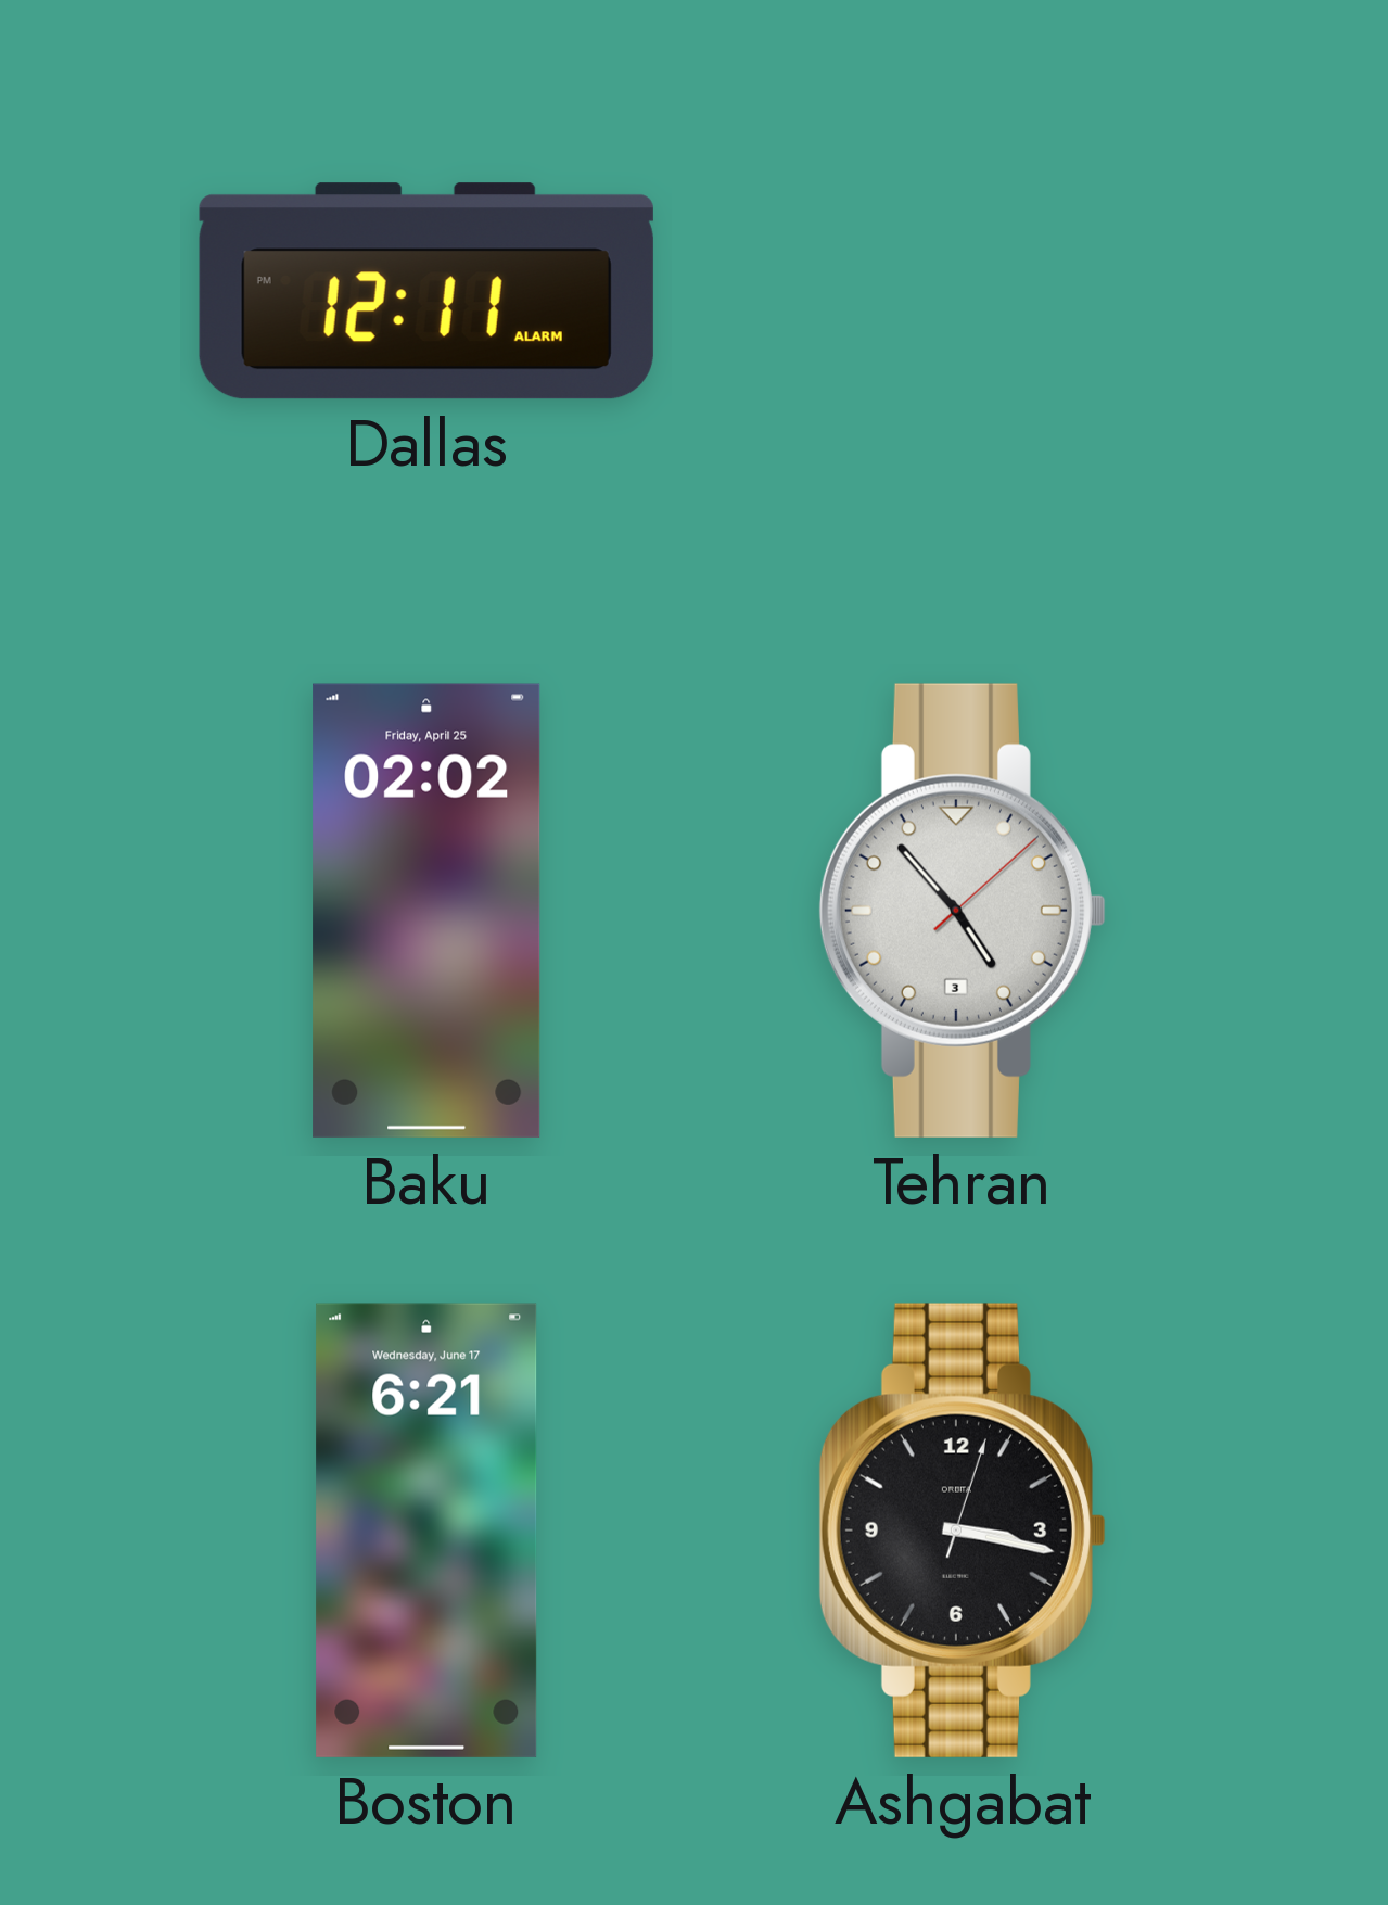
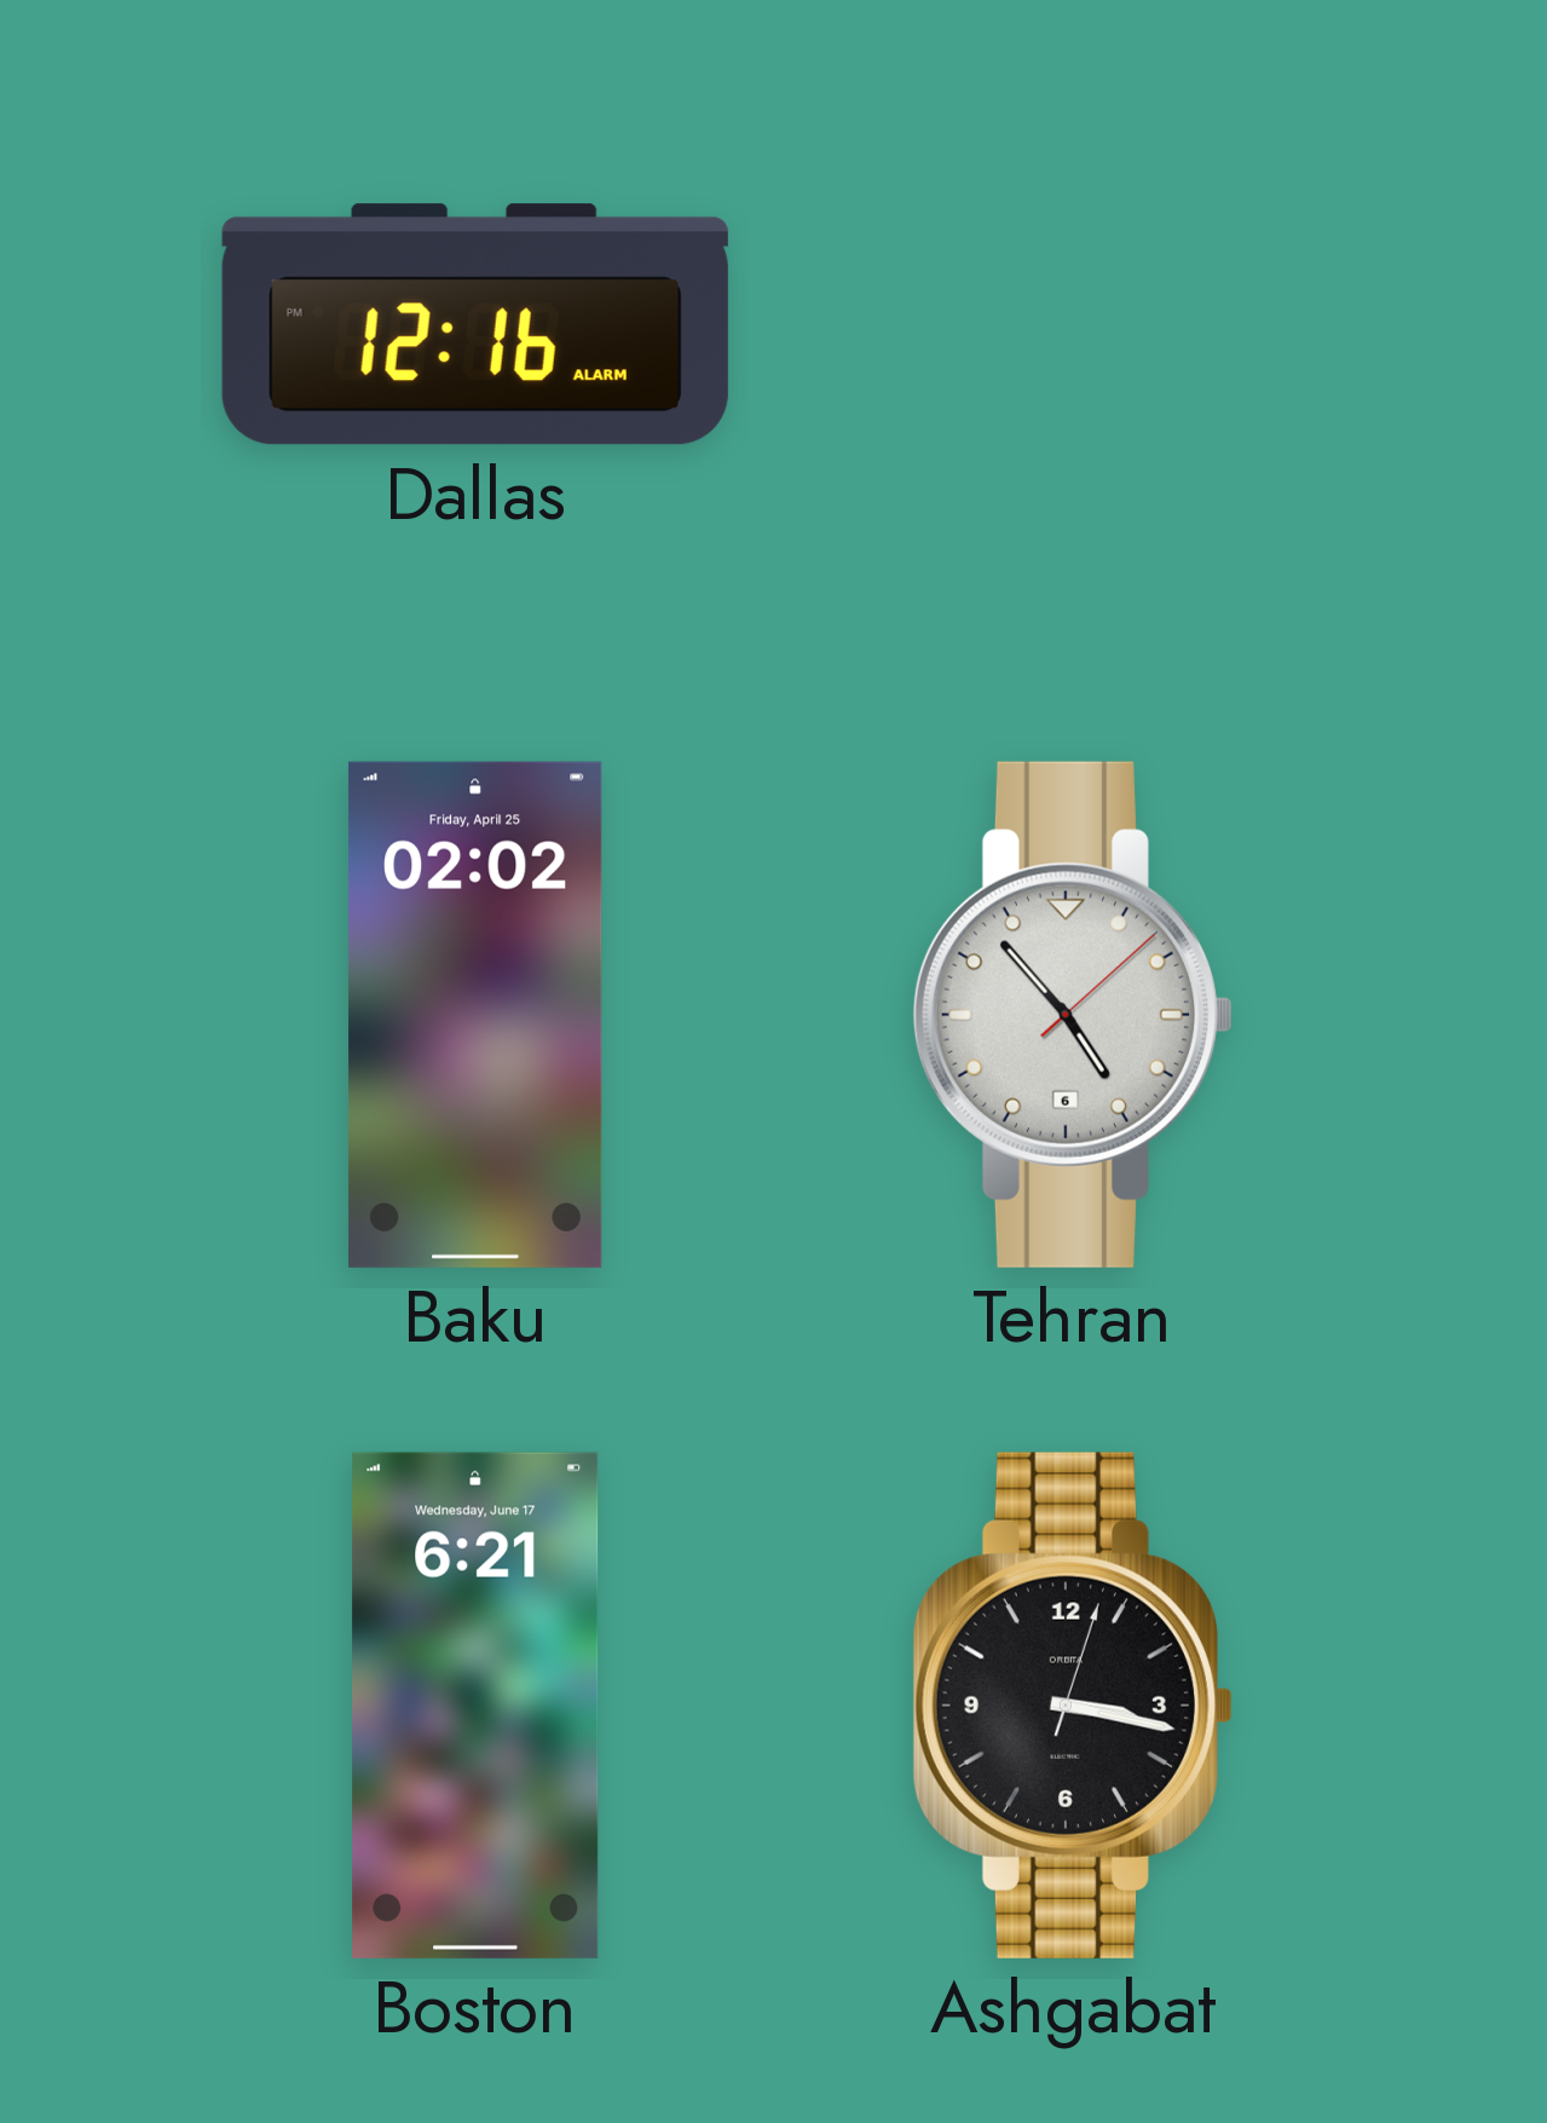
Dallas: 12:11 -> 12:16 (475, 324)
Tehran date: 3 -> 6 (1073, 1015)
